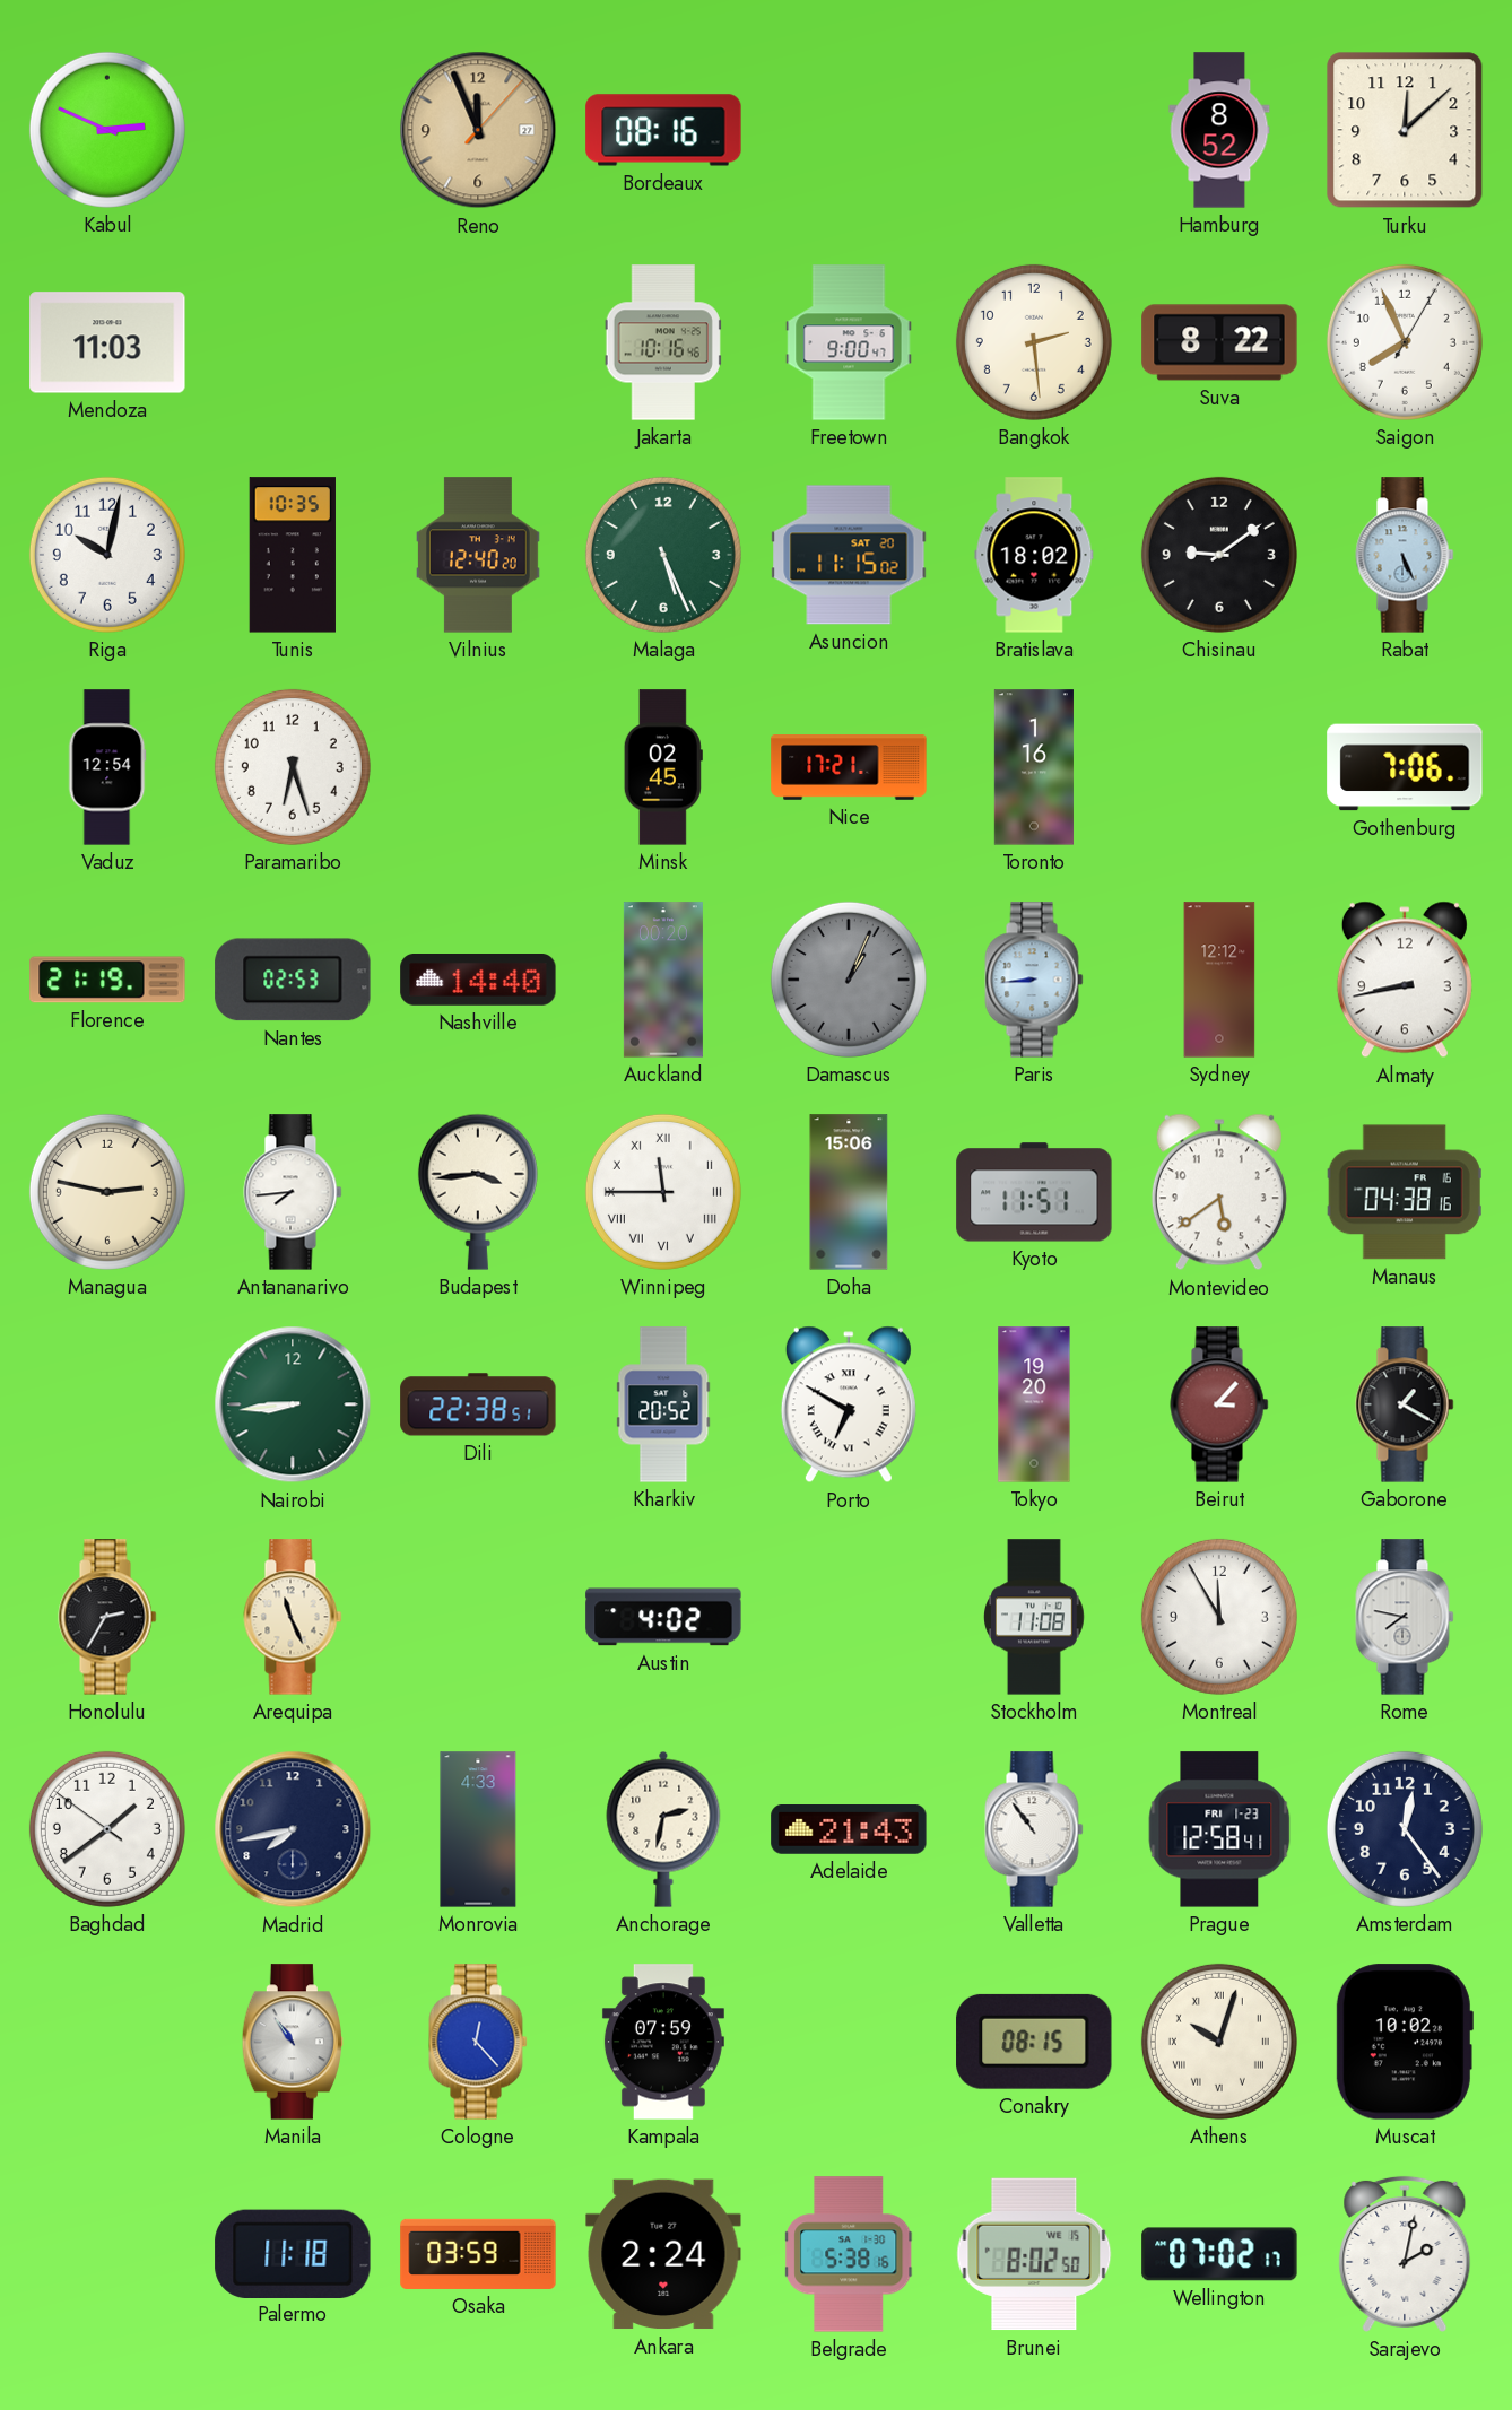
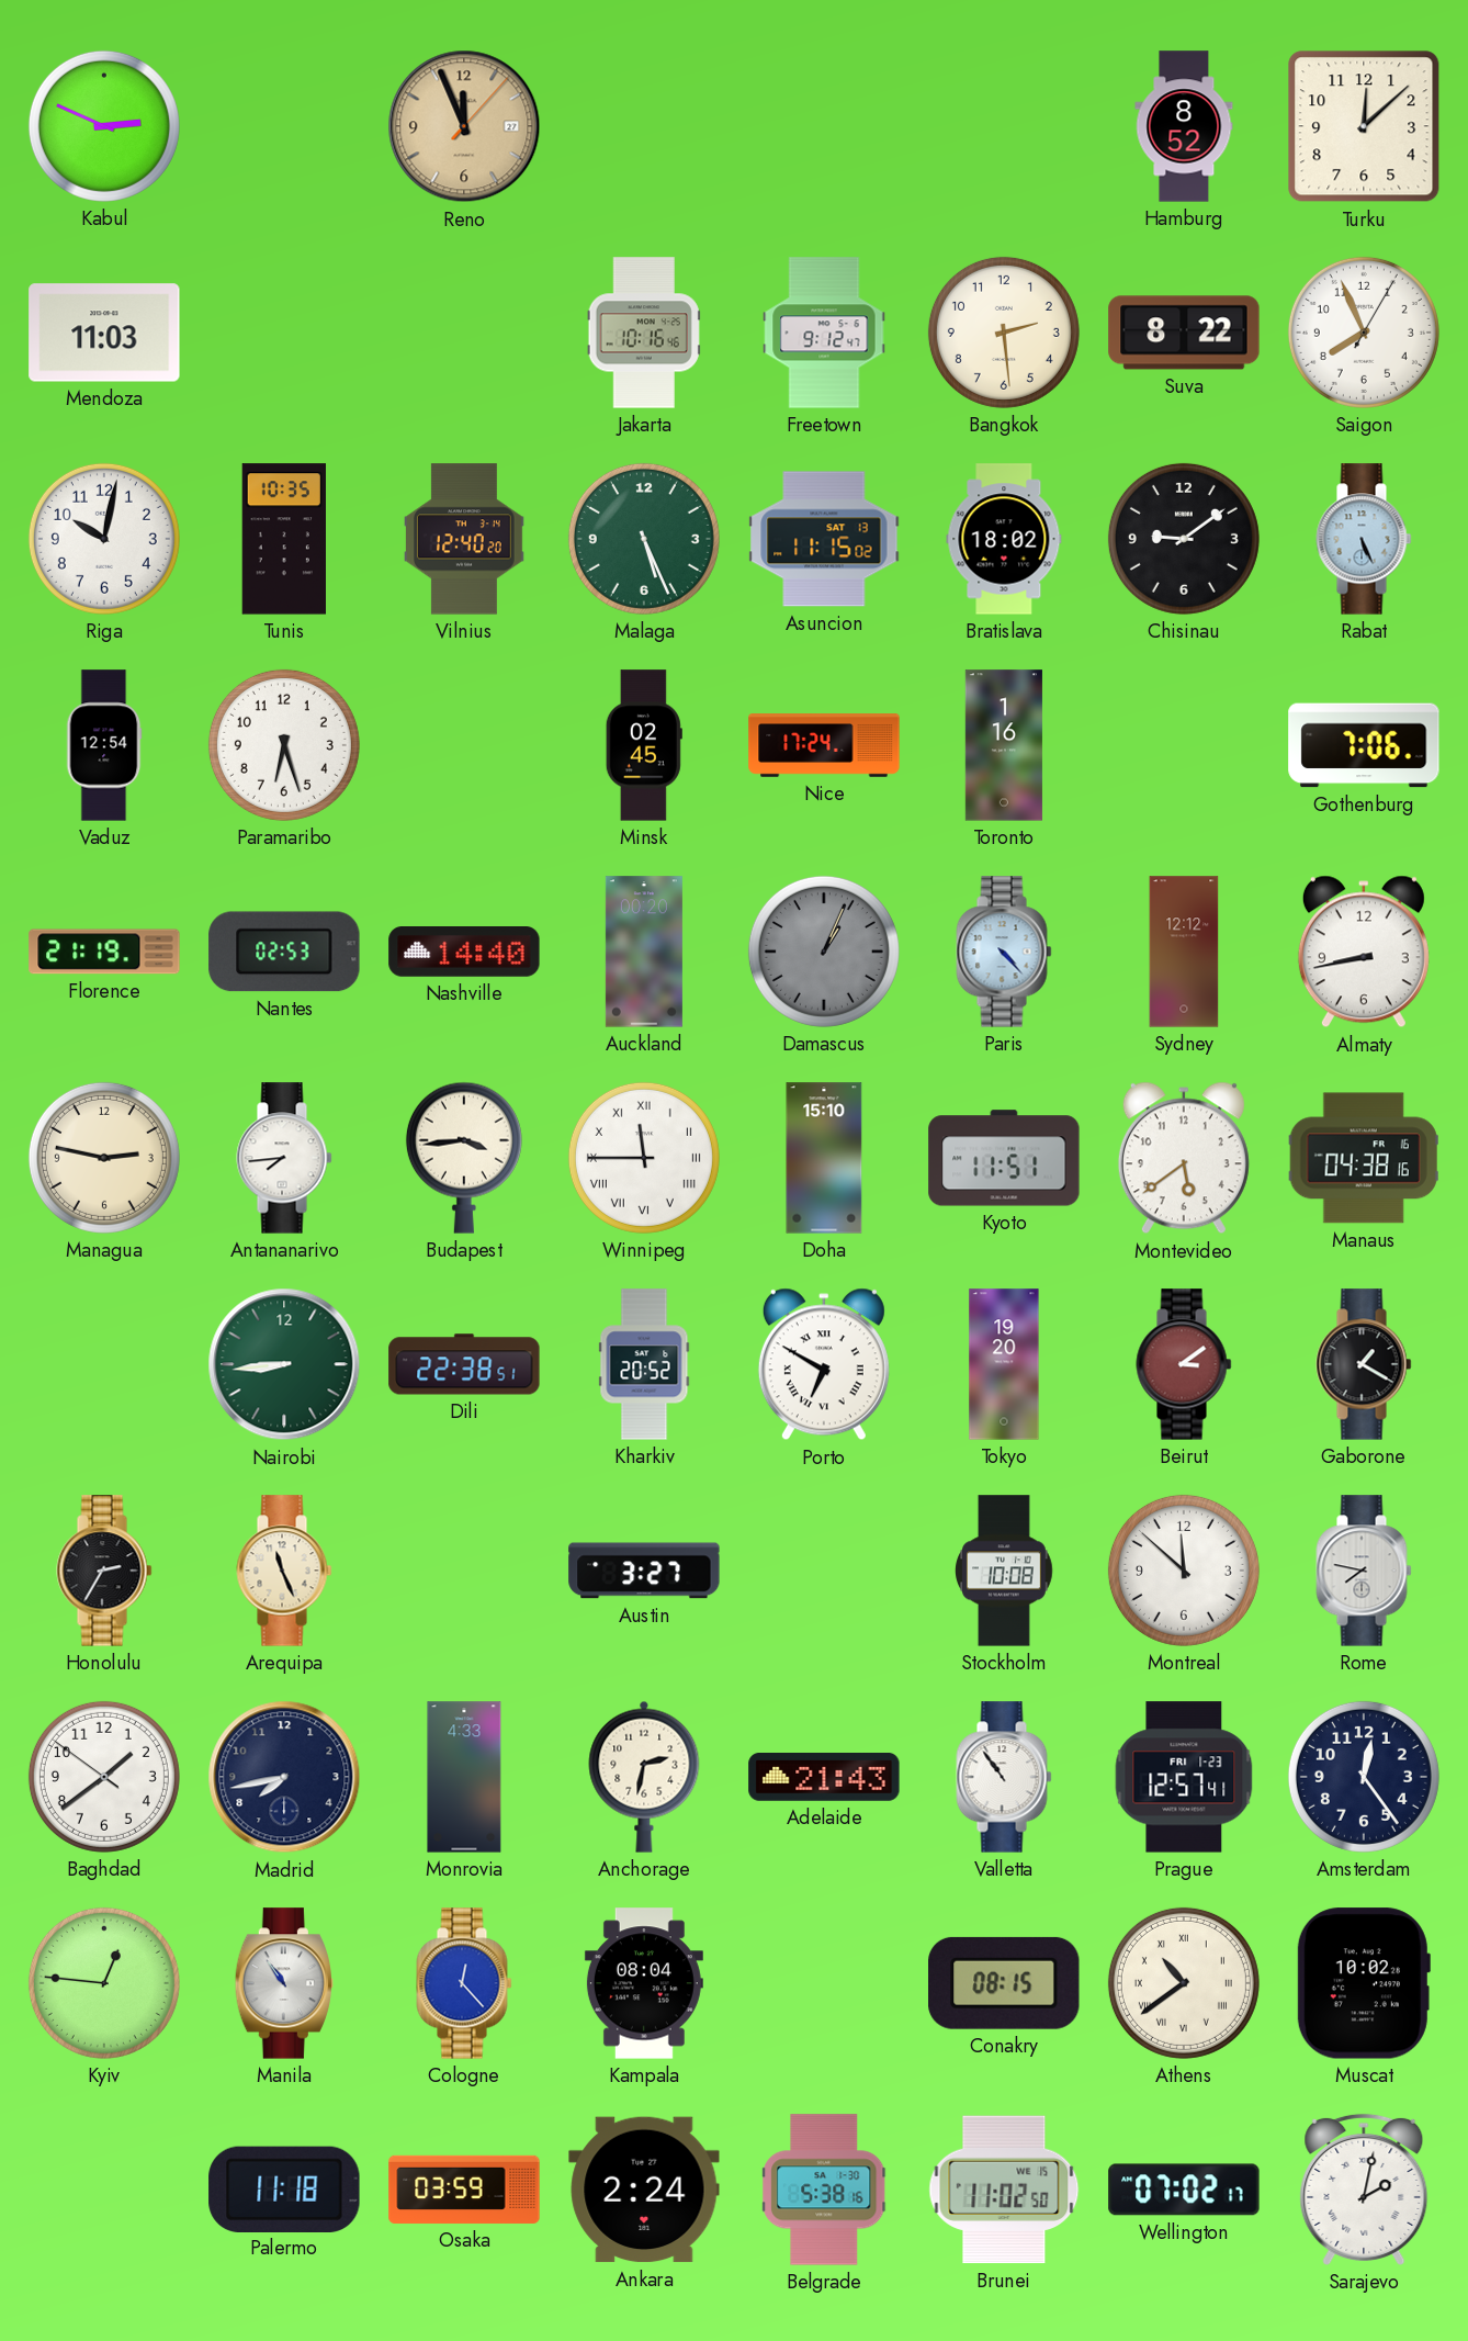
Bordeaux: 08:16 -> none (663, 130)
Freetown: 9:00 -> 9:12 (824, 333)
Asuncion date: SAT 20 -> SAT 13 (824, 539)
Nice: 17:21 -> 17:24 (824, 745)
Paris: 8:44 -> 4:23 (1004, 952)
Doha: 15:06 -> 15:10 (824, 1158)
Beirut: 3:07 -> 3:09 (1184, 1364)
Austin: 4:02 -> 3:27 (644, 1571)
Stockholm: 11:08 -> 10:08 (1005, 1571)
Montreal: 11:55 -> 11:52 (1184, 1571)
Prague: 12:58 -> 12:57 (1184, 1777)
Kyiv: none -> 12:46 (104, 1983)
Kampala: 07:59 -> 08:04 (644, 1983)
Athens: 10:03 -> 10:39 (1184, 1983)
Brunei: 8:02 -> 11:02 (1004, 2190)
